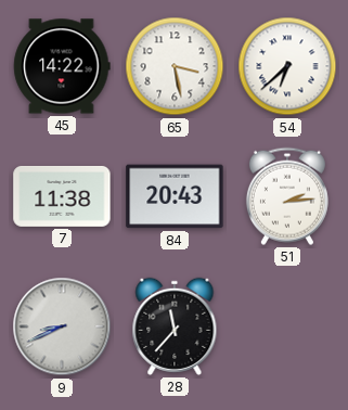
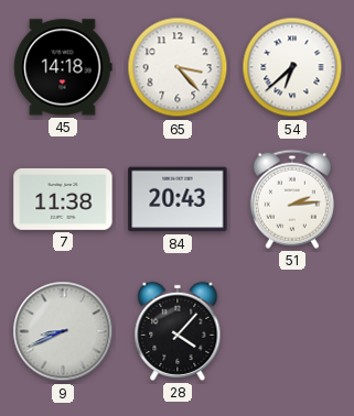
45: 14:22 -> 14:18 (63, 67)
65: 3:28 -> 3:23 (178, 67)
28: 11:37 -> 4:07 (178, 331)
